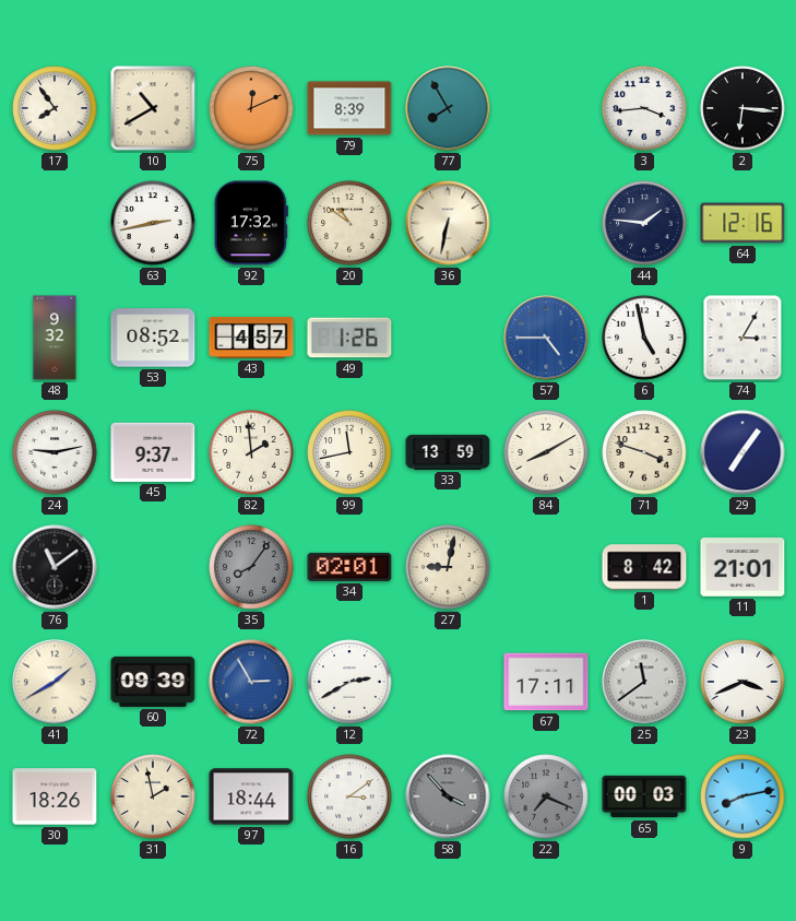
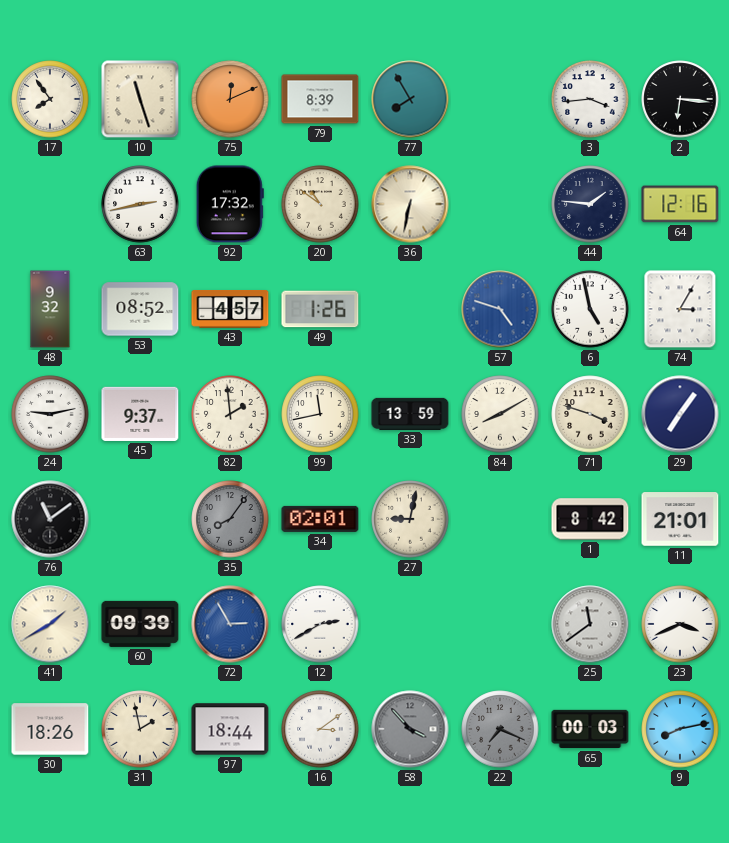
10: 10:40 -> 11:27 (140, 99)
57: 4:45 -> 4:48 (500, 309)
67: 17:11 -> none (546, 682)
